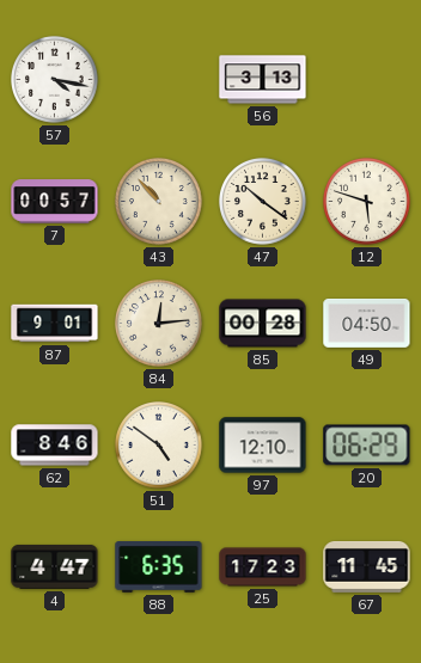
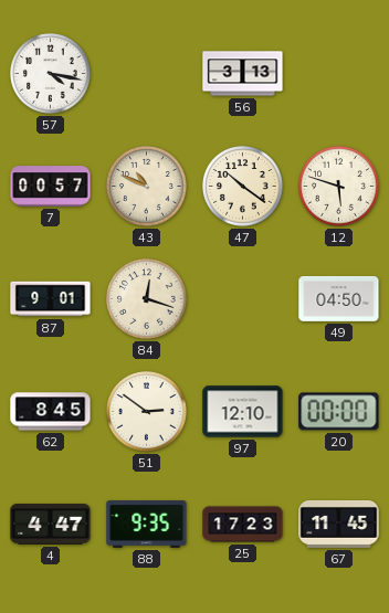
43: 10:53 -> 10:49 (147, 187)
84: 12:14 -> 12:18 (147, 299)
85: 00:28 -> none (263, 324)
62: 8:46 -> 8:45 (51, 412)
51: 4:51 -> 2:51 (147, 412)
20: 06:29 -> 00:00 (339, 412)
88: 6:35 -> 9:35 (147, 525)
